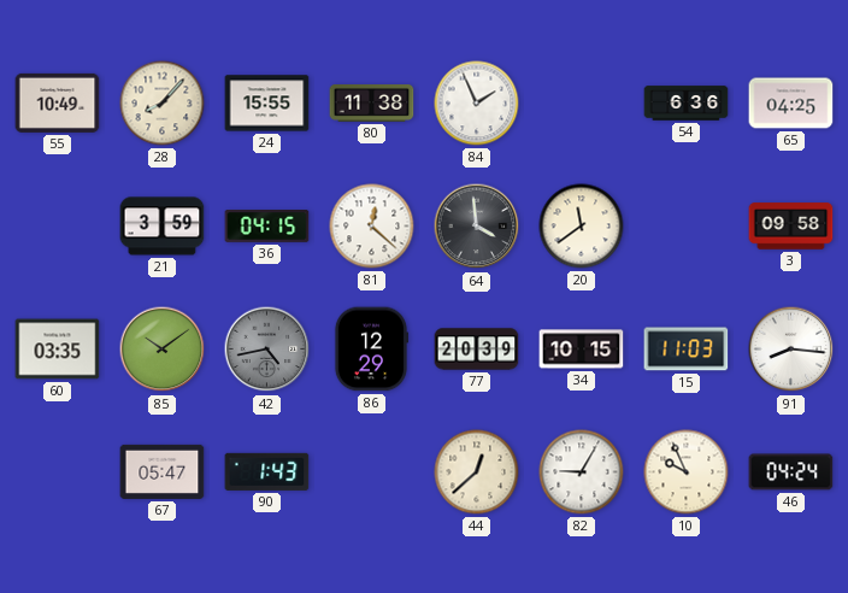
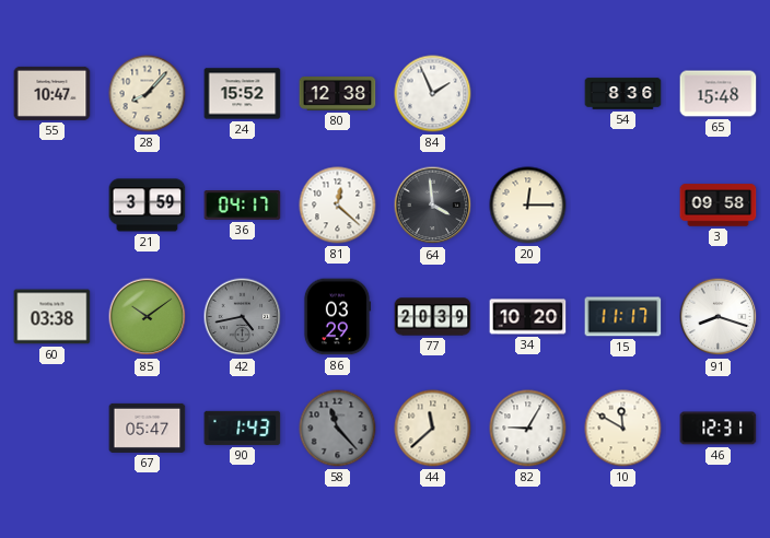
55: 10:49 -> 10:47 (52, 93)
24: 15:55 -> 15:52 (243, 94)
80: 11:38 -> 12:38 (338, 94)
54: 6:36 -> 8:36 (623, 94)
65: 04:25 -> 15:48 (719, 94)
36: 04:15 -> 04:17 (243, 206)
20: 11:39 -> 12:15 (528, 206)
60: 03:35 -> 03:38 (52, 317)
86: 12:29 -> 03:29 (337, 317)
34: 10:15 -> 10:20 (528, 317)
15: 11:03 -> 11:17 (623, 317)
91: 8:16 -> 8:18 (719, 317)
58: none -> 11:23 (338, 429)
44: 12:38 -> 11:38 (433, 429)
10: 9:56 -> 11:50 (623, 429)
46: 04:24 -> 12:31 (719, 429)
